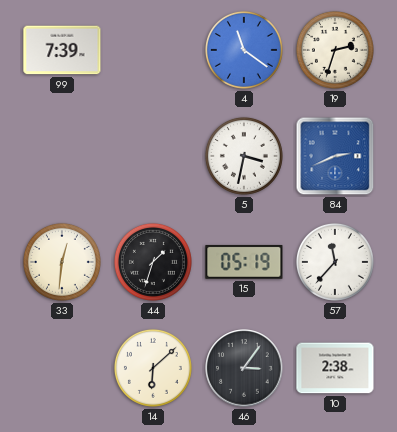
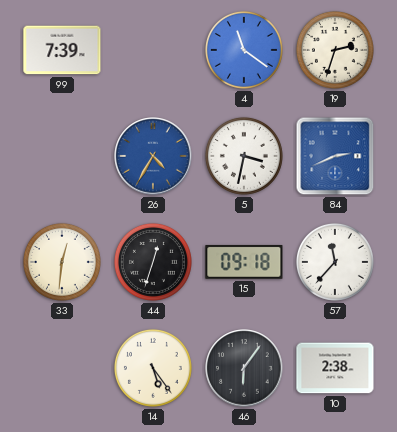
26: none -> 4:35 (153, 156)
44: 1:33 -> 12:33 (153, 262)
15: 05:19 -> 09:18 (244, 262)
14: 6:08 -> 5:24 (153, 368)
46: 3:06 -> 6:06 (244, 368)
